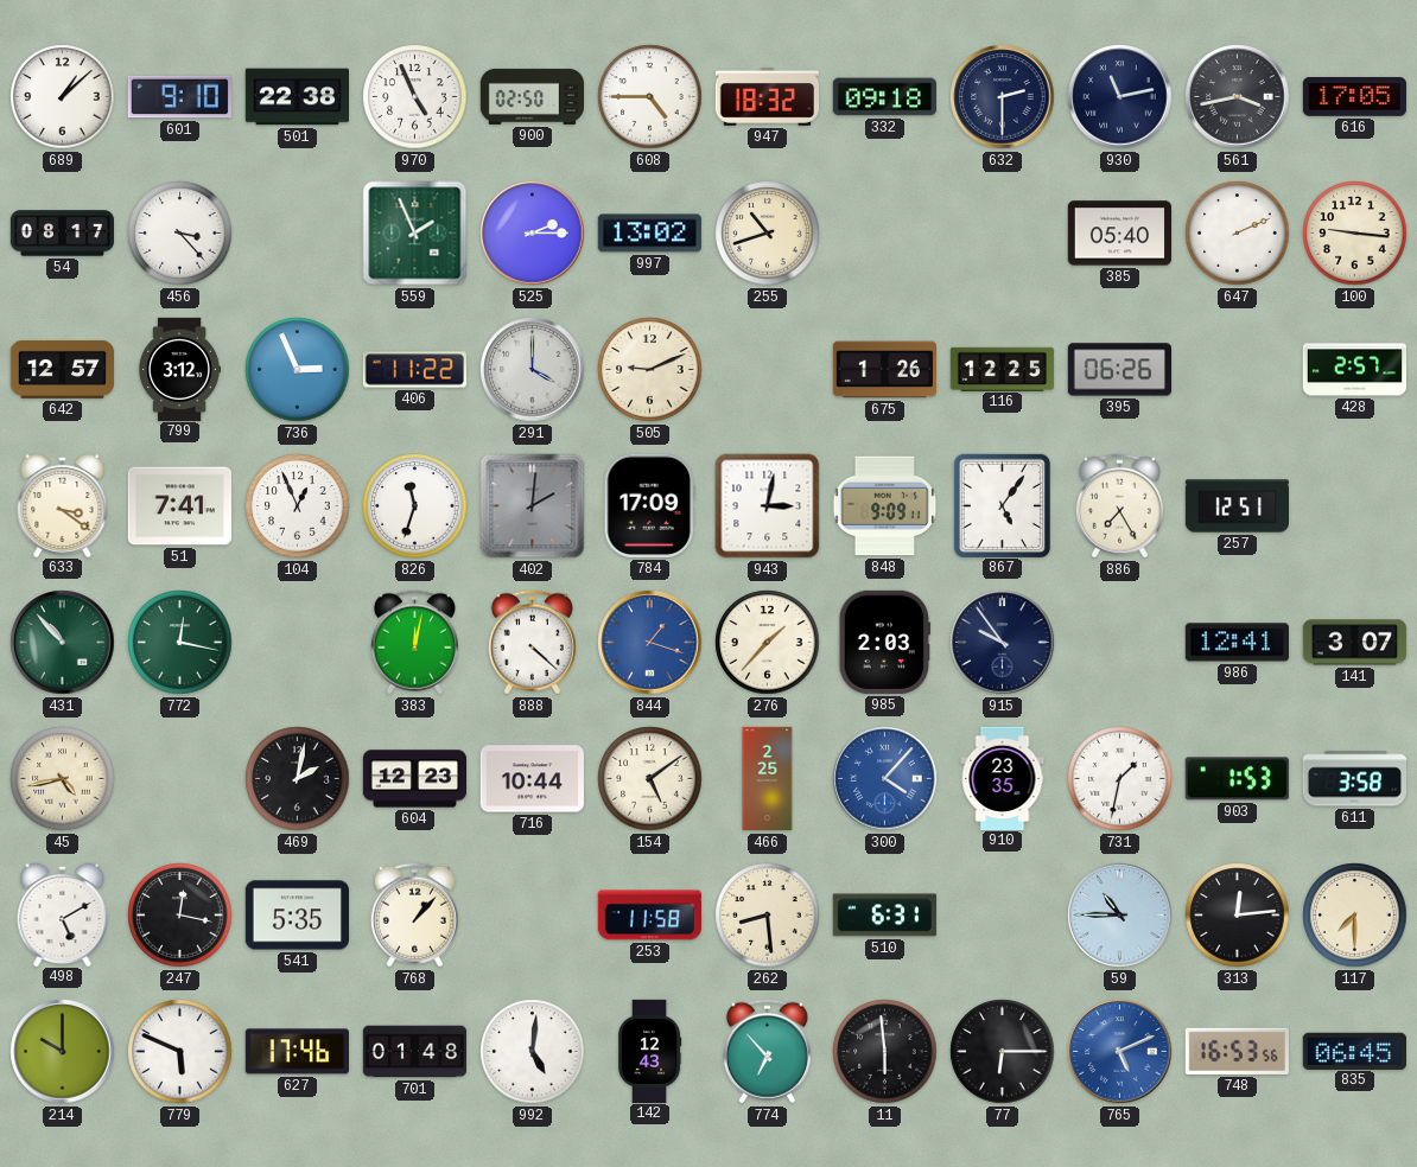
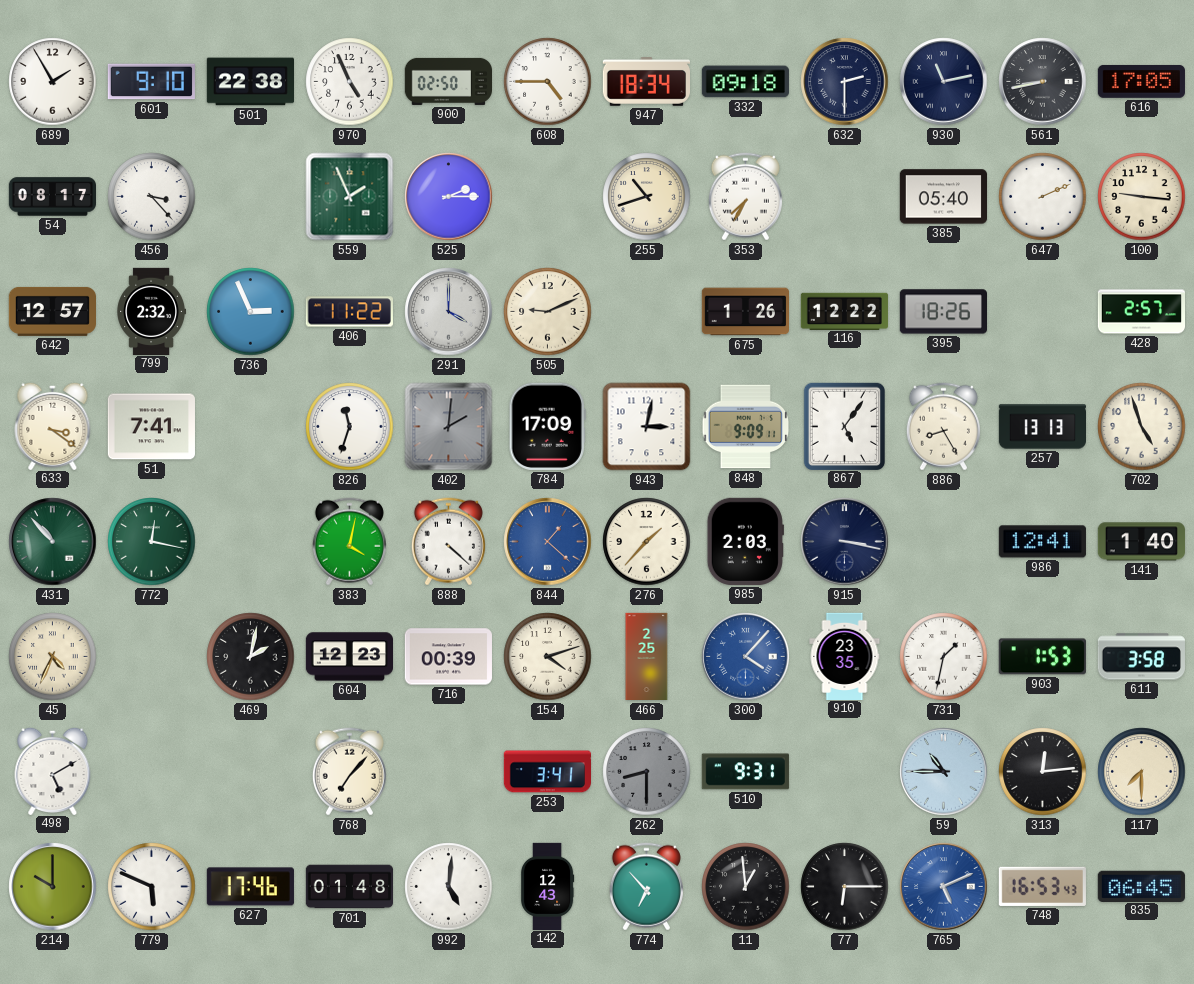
689: 1:08 -> 1:55 (53, 82)
947: 18:32 -> 18:34 (646, 82)
561: 3:43 -> 8:43 (1043, 82)
997: 13:02 -> none (649, 234)
353: none -> 7:35 (745, 197)
799: 3:12 -> 2:32 (151, 311)
116: 12:25 -> 12:22 (844, 311)
395: 06:26 -> 18:26 (943, 312)
104: 12:56 -> none (298, 506)
886: 7:25 -> 8:25 (943, 427)
257: 12:51 -> 13:13 (1042, 427)
702: none -> 4:57 (1142, 427)
383: 12:02 -> 4:02 (349, 542)
844: 1:18 -> 1:22 (548, 542)
915: 9:54 -> 3:17 (845, 542)
141: 3:07 -> 1:40 (1141, 542)
45: 4:43 -> 4:34 (53, 657)
716: 10:44 -> 00:39 (448, 657)
154: 5:09 -> 4:12 (548, 657)
247: 12:17 -> none (180, 916)
541: 5:35 -> none (297, 916)
768: 1:07 -> 7:07 (349, 772)
253: 11:58 -> 3:41 (547, 772)
262: 8:29 -> 8:30 (647, 772)
262 dial: cream -> grey (647, 772)
510: 6:31 -> 9:31 (745, 772)
11: 5:59 -> 12:59 (746, 887)
748: 16:53:56 -> 16:53:43 (1042, 886)
